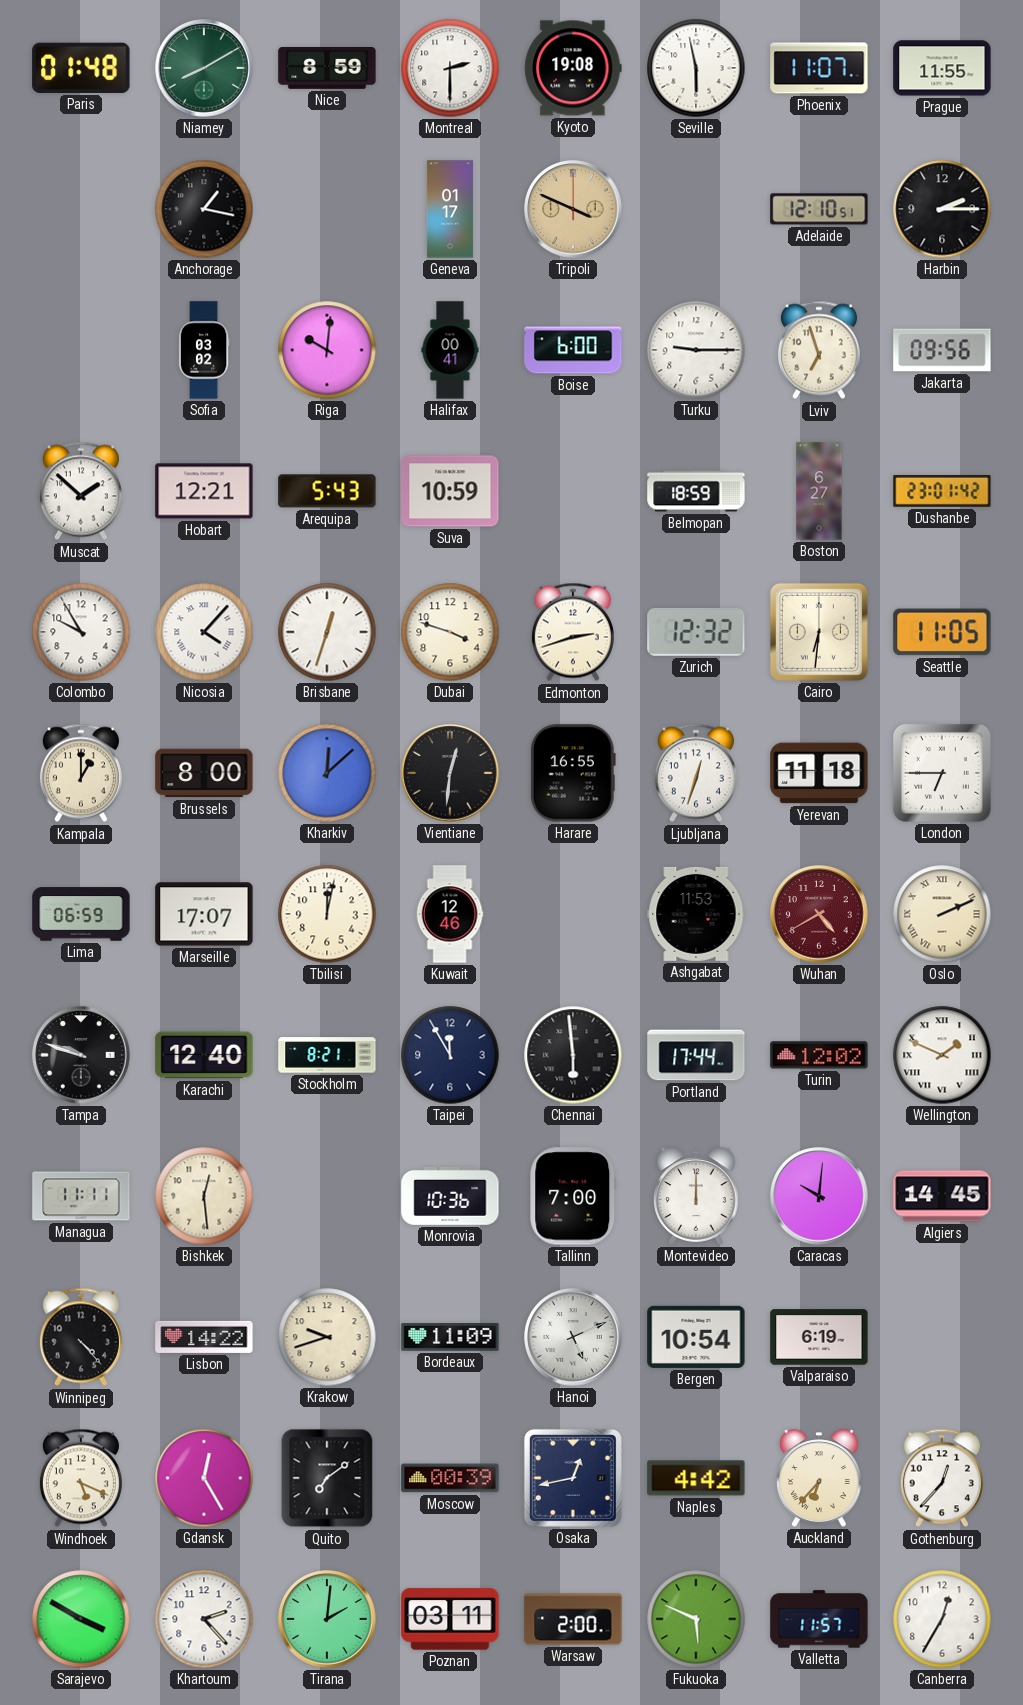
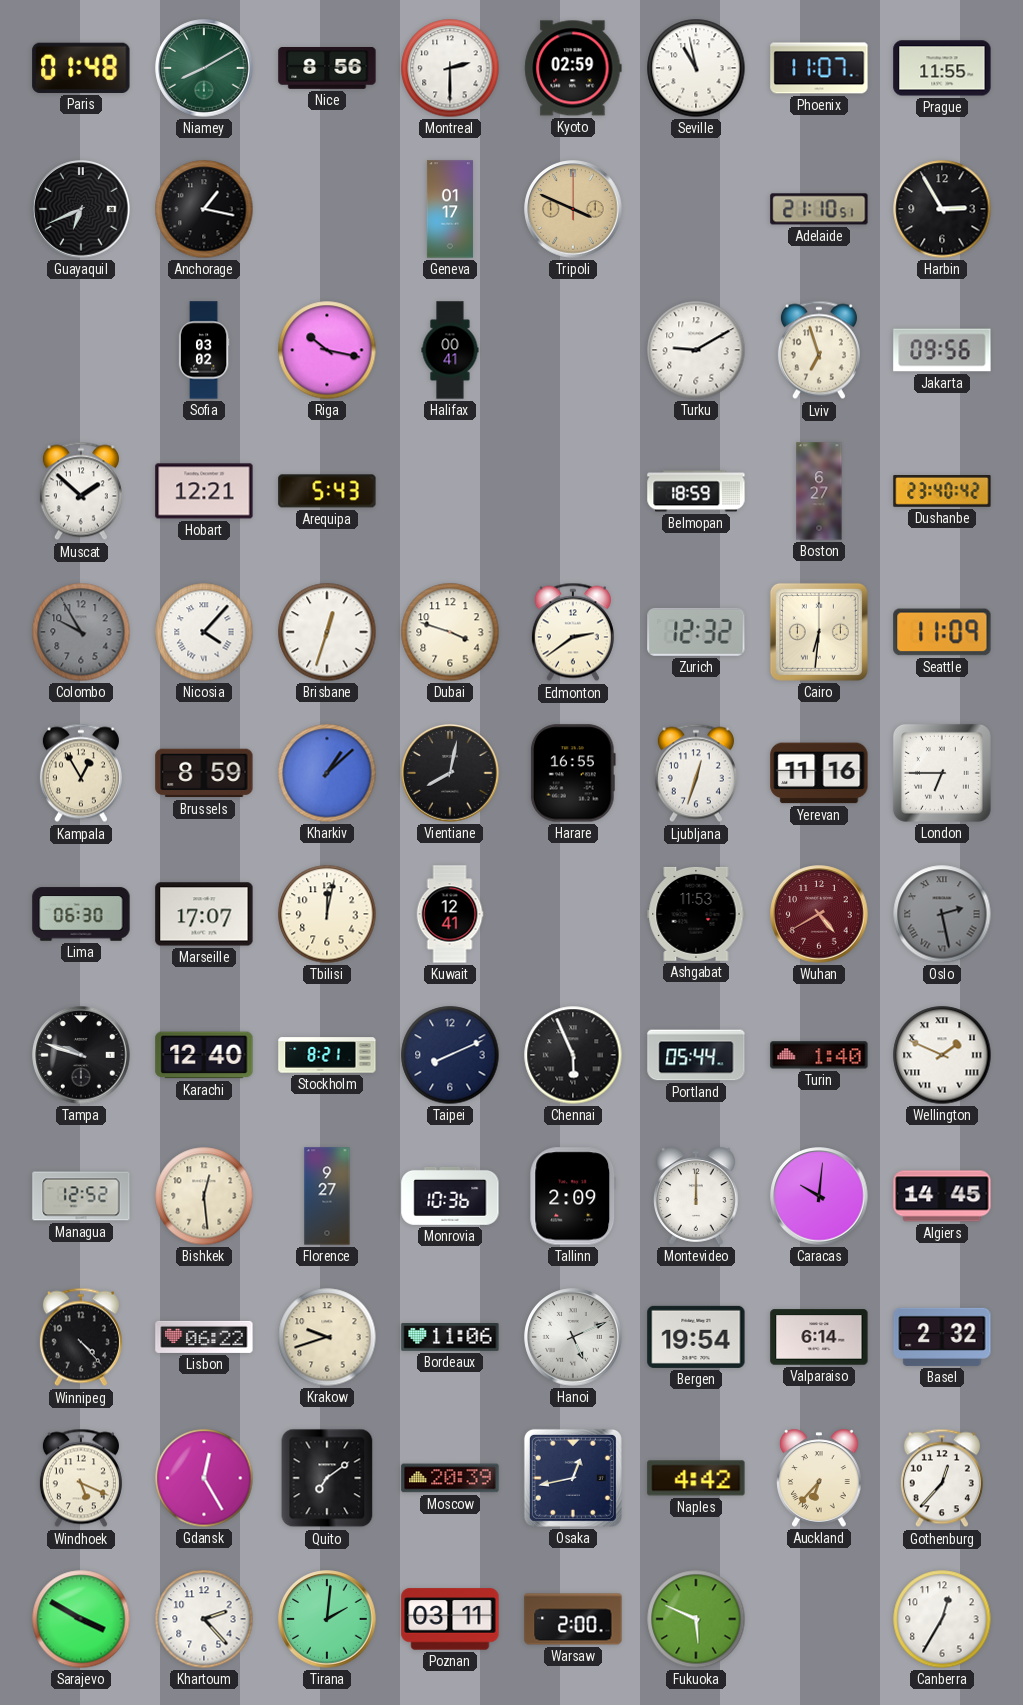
Nice: 8:59 -> 8:56 (327, 69)
Kyoto: 19:08 -> 02:59 (573, 68)
Seville: 5:58 -> 10:58 (696, 68)
Guayaquil: none -> 6:41 (81, 209)
Adelaide: 12:10 -> 21:10 (819, 209)
Harbin: 2:15 -> 2:55 (942, 209)
Riga: 10:01 -> 10:17 (327, 350)
Boise: 6:00 -> none (573, 350)
Turku: 9:15 -> 9:10 (696, 350)
Suva: 10:59 -> none (450, 491)
Dushanbe: 23:01 -> 23:40 (942, 492)
Colombo dial: white -> grey (81, 632)
Edmonton: 2:42 -> 2:39 (573, 632)
Seattle: 11:05 -> 11:09 (942, 632)
Kampala: 1:00 -> 12:55 (81, 773)
Brussels: 8:00 -> 8:59 (204, 773)
Kharkiv: 12:08 -> 1:08 (327, 773)
Vientiane: 12:31 -> 8:02 (450, 773)
Yerevan: 11:18 -> 11:16 (819, 773)
Lima: 06:59 -> 06:30 (81, 914)
Kuwait: 12:46 -> 12:41 (450, 914)
Oslo: 2:11 -> 2:28 (942, 914)
Oslo dial: cream -> grey (942, 914)
Taipei: 11:55 -> 8:11 (450, 1055)
Chennai: 5:59 -> 5:56 (573, 1055)
Portland: 17:44 -> 05:44 (696, 1055)
Turin: 12:02 -> 1:40 (819, 1055)
Managua: 11:11 -> 12:52 (81, 1196)
Florence: none -> 9:27 (327, 1196)
Tallinn: 7:00 -> 2:09 (573, 1196)
Lisbon: 14:22 -> 06:22 (204, 1337)
Bordeaux: 11:09 -> 11:06 (450, 1338)
Bergen: 10:54 -> 19:54 (696, 1337)
Valparaiso: 6:19 -> 6:14 (819, 1337)
Basel: none -> 2:32 (942, 1337)
Moscow: 00:39 -> 20:39 (450, 1478)
Valletta: 11:57 -> none (819, 1619)
